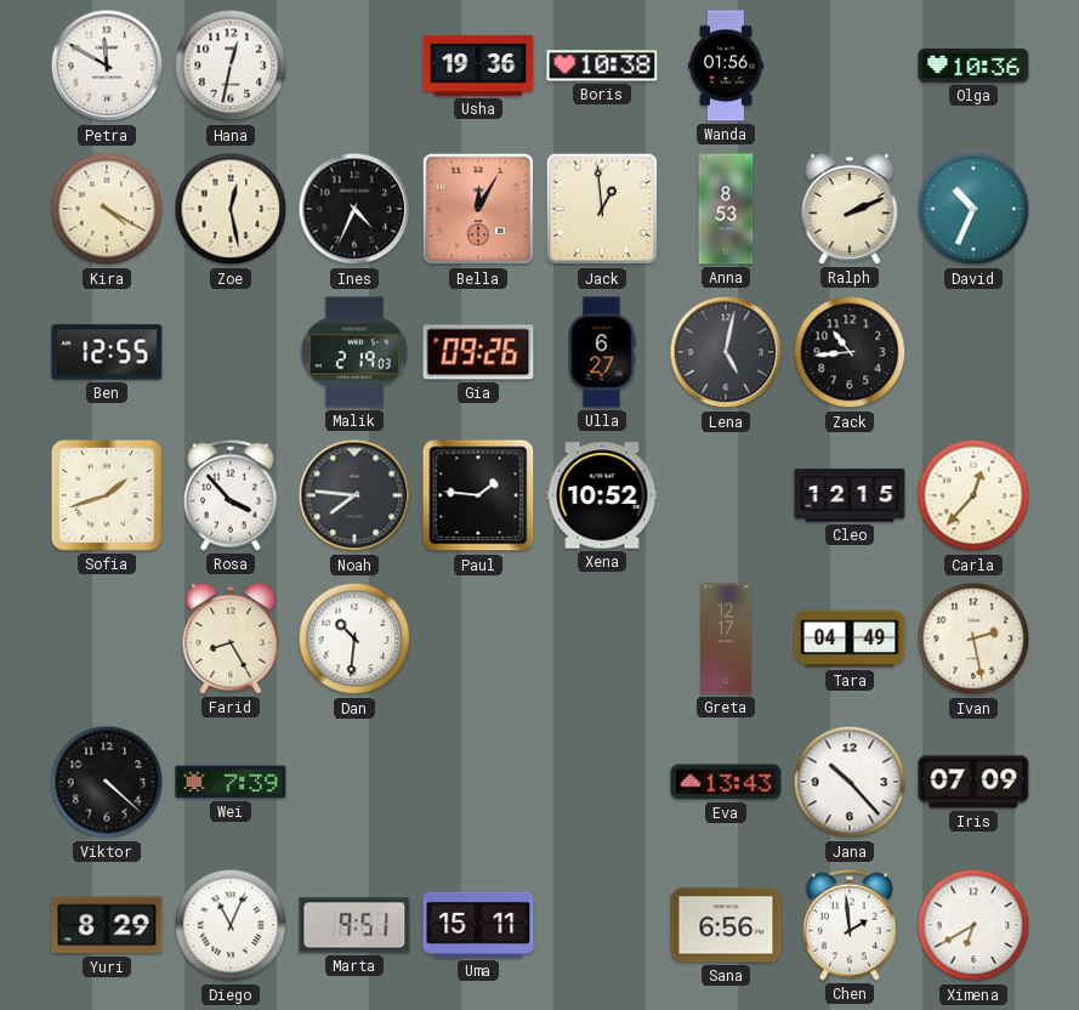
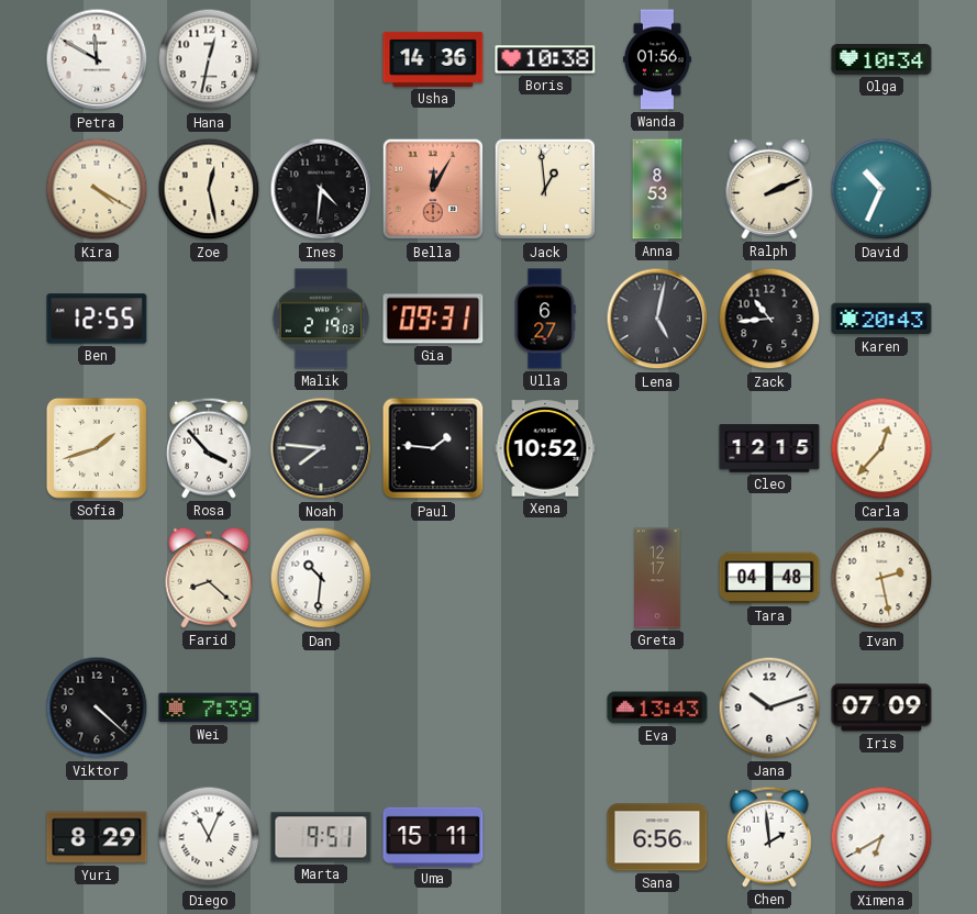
Usha: 19:36 -> 14:36 (433, 59)
Olga: 10:36 -> 10:34 (881, 59)
Ines: 4:34 -> 4:31 (321, 189)
Gia: 09:26 -> 09:31 (433, 319)
Karen: none -> 20:43 (881, 319)
Farid: 8:25 -> 8:22 (209, 578)
Tara: 04:49 -> 04:48 (769, 578)
Jana: 10:23 -> 10:12 (769, 707)
